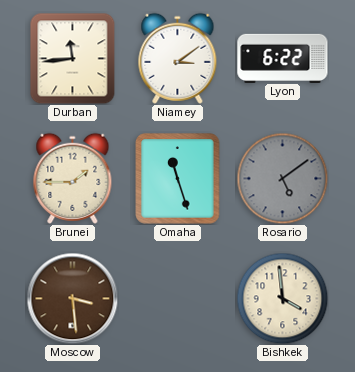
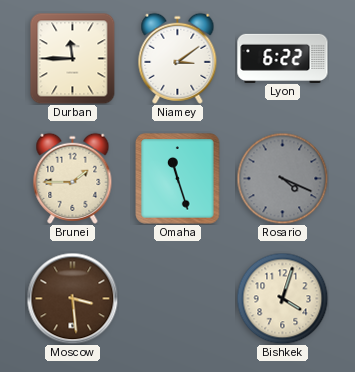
Durban: 11:44 -> 11:45 (73, 58)
Rosario: 5:09 -> 4:19 (282, 178)
Bishkek: 3:59 -> 4:03 (282, 298)
